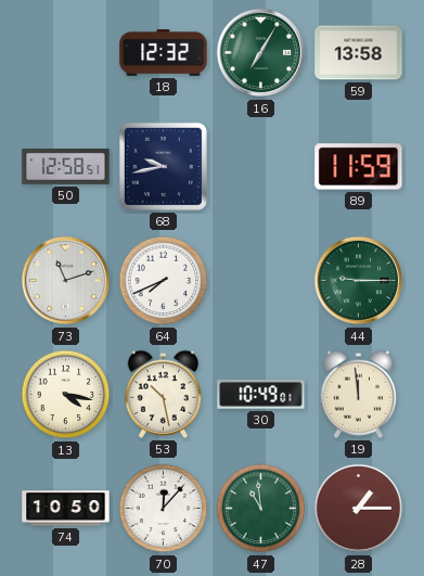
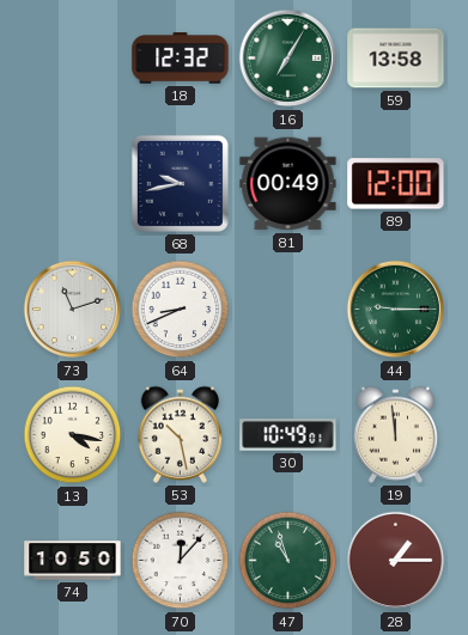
50: 12:58 -> none (66, 167)
81: none -> 00:49 (288, 184)
89: 11:59 -> 12:00 (396, 184)
64: 7:41 -> 8:41 (181, 310)
47: 10:59 -> 10:57 (288, 561)
